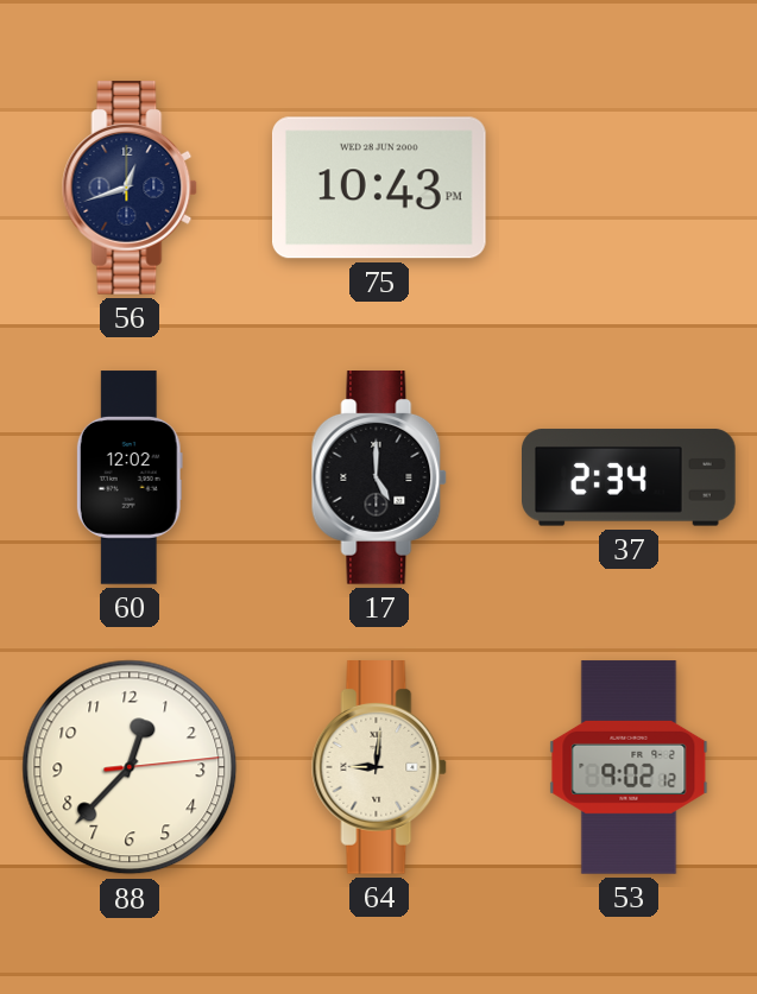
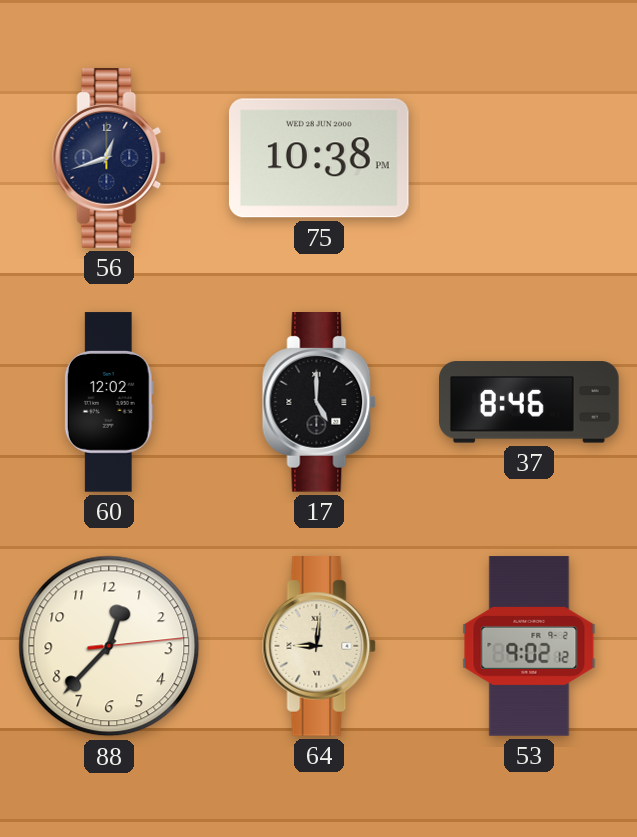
75: 10:43 -> 10:38 (319, 158)
37: 2:34 -> 8:46 (530, 402)
